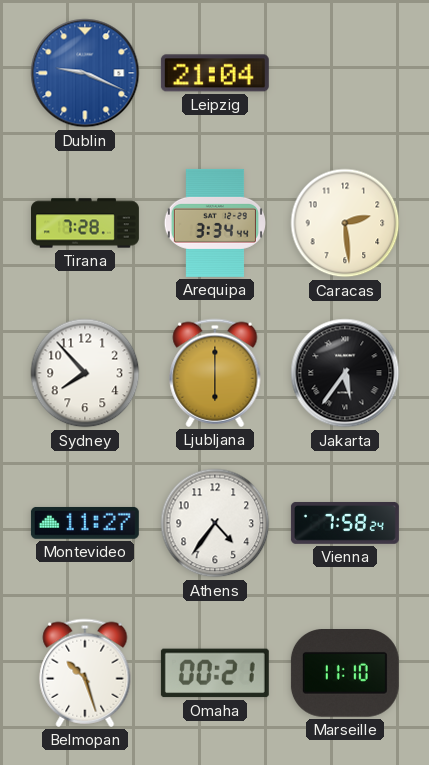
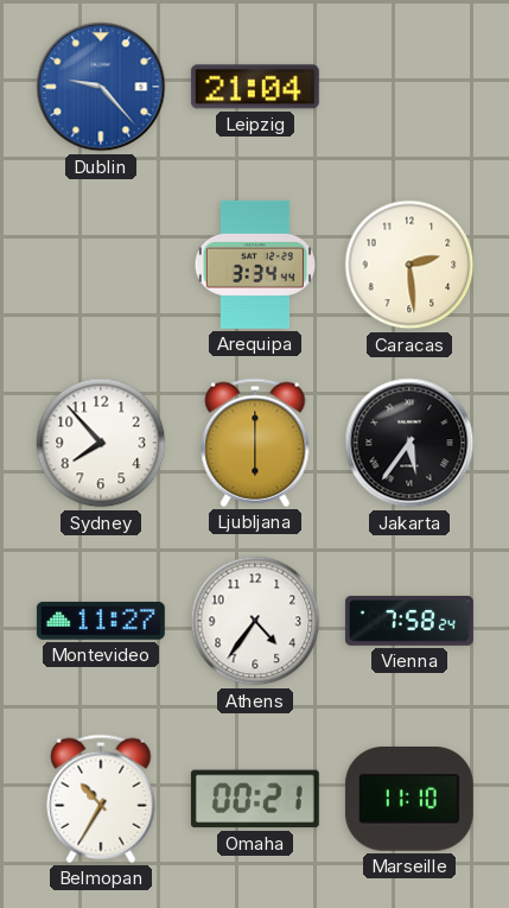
Dublin: 9:19 -> 9:23 (101, 87)
Tirana: 7:28 -> none (86, 223)
Belmopan: 10:27 -> 10:35 (101, 799)
